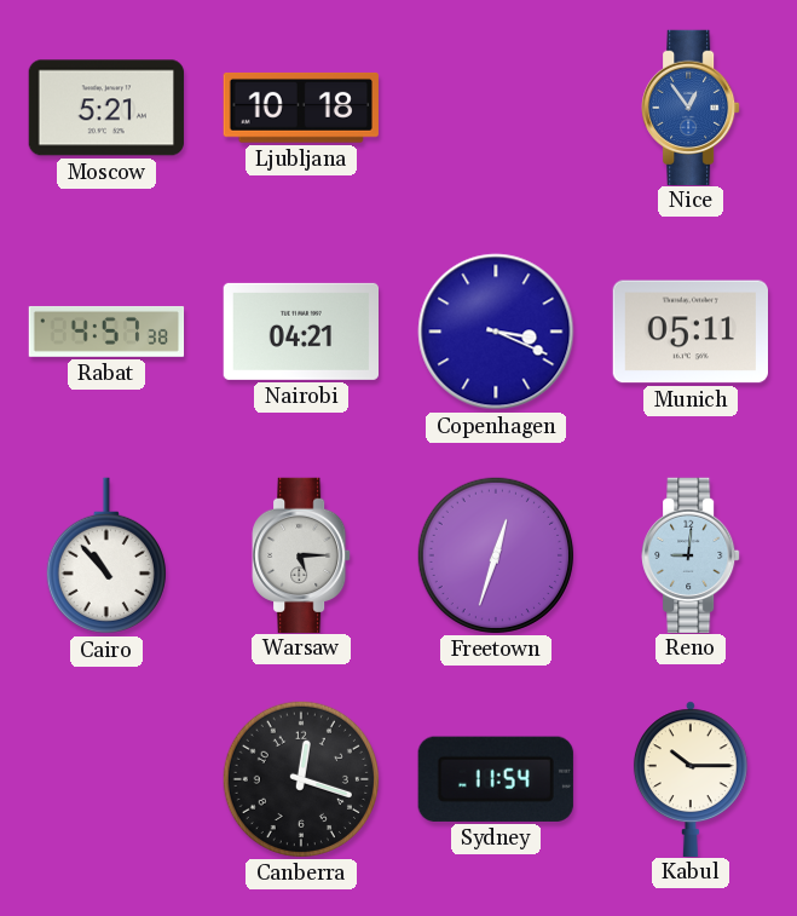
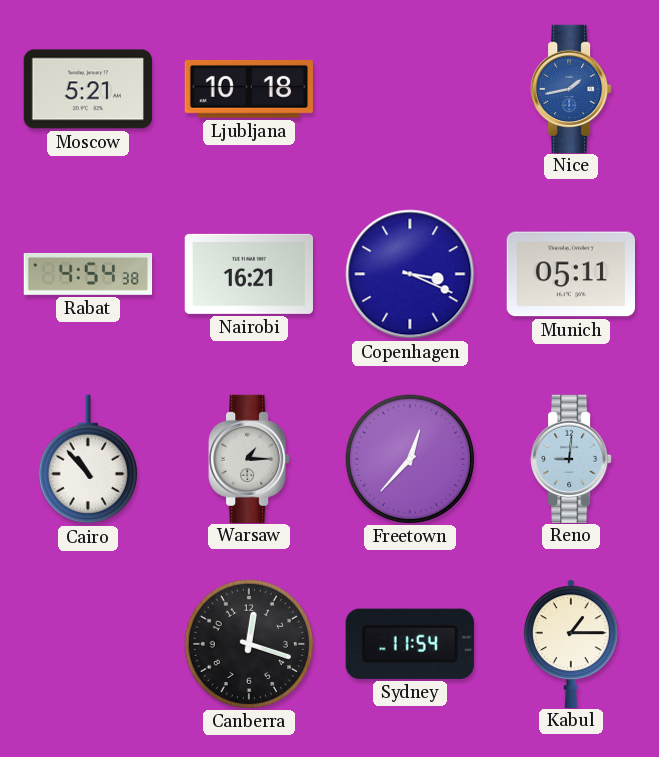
Nice: 12:54 -> 1:43 (571, 88)
Rabat: 4:57 -> 4:54 (88, 274)
Nairobi: 04:21 -> 16:21 (248, 274)
Warsaw: 5:15 -> 1:15 (249, 458)
Freetown: 12:33 -> 12:37 (409, 458)
Kabul: 10:15 -> 1:15 (571, 643)
